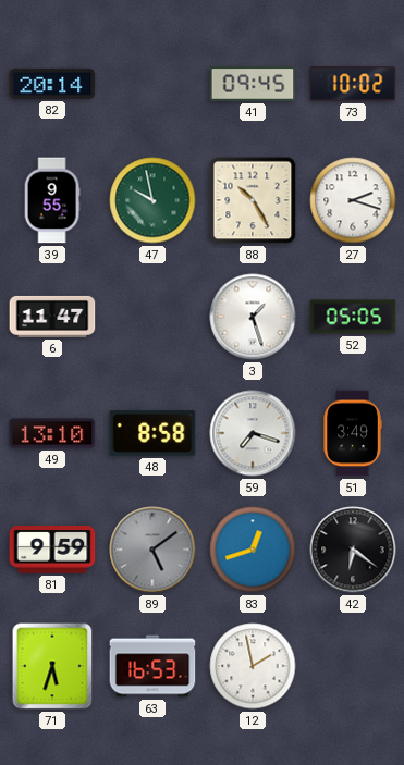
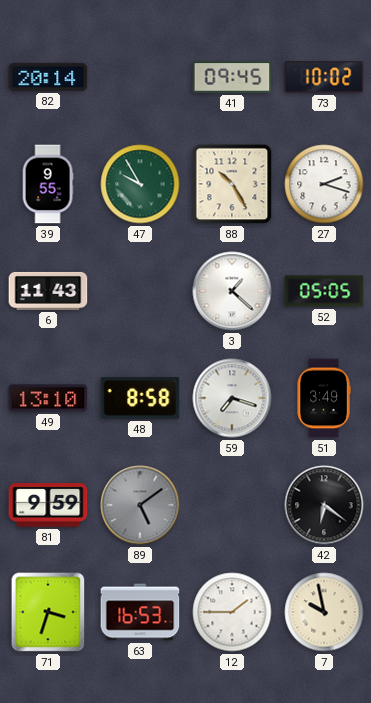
47: 9:58 -> 9:55 (140, 184)
6: 11:47 -> 11:43 (48, 291)
3: 1:27 -> 1:22 (232, 291)
83: 12:42 -> none (253, 550)
71: 5:33 -> 3:33 (48, 612)
12: 1:58 -> 1:45 (232, 612)
7: none -> 9:58 (324, 612)
